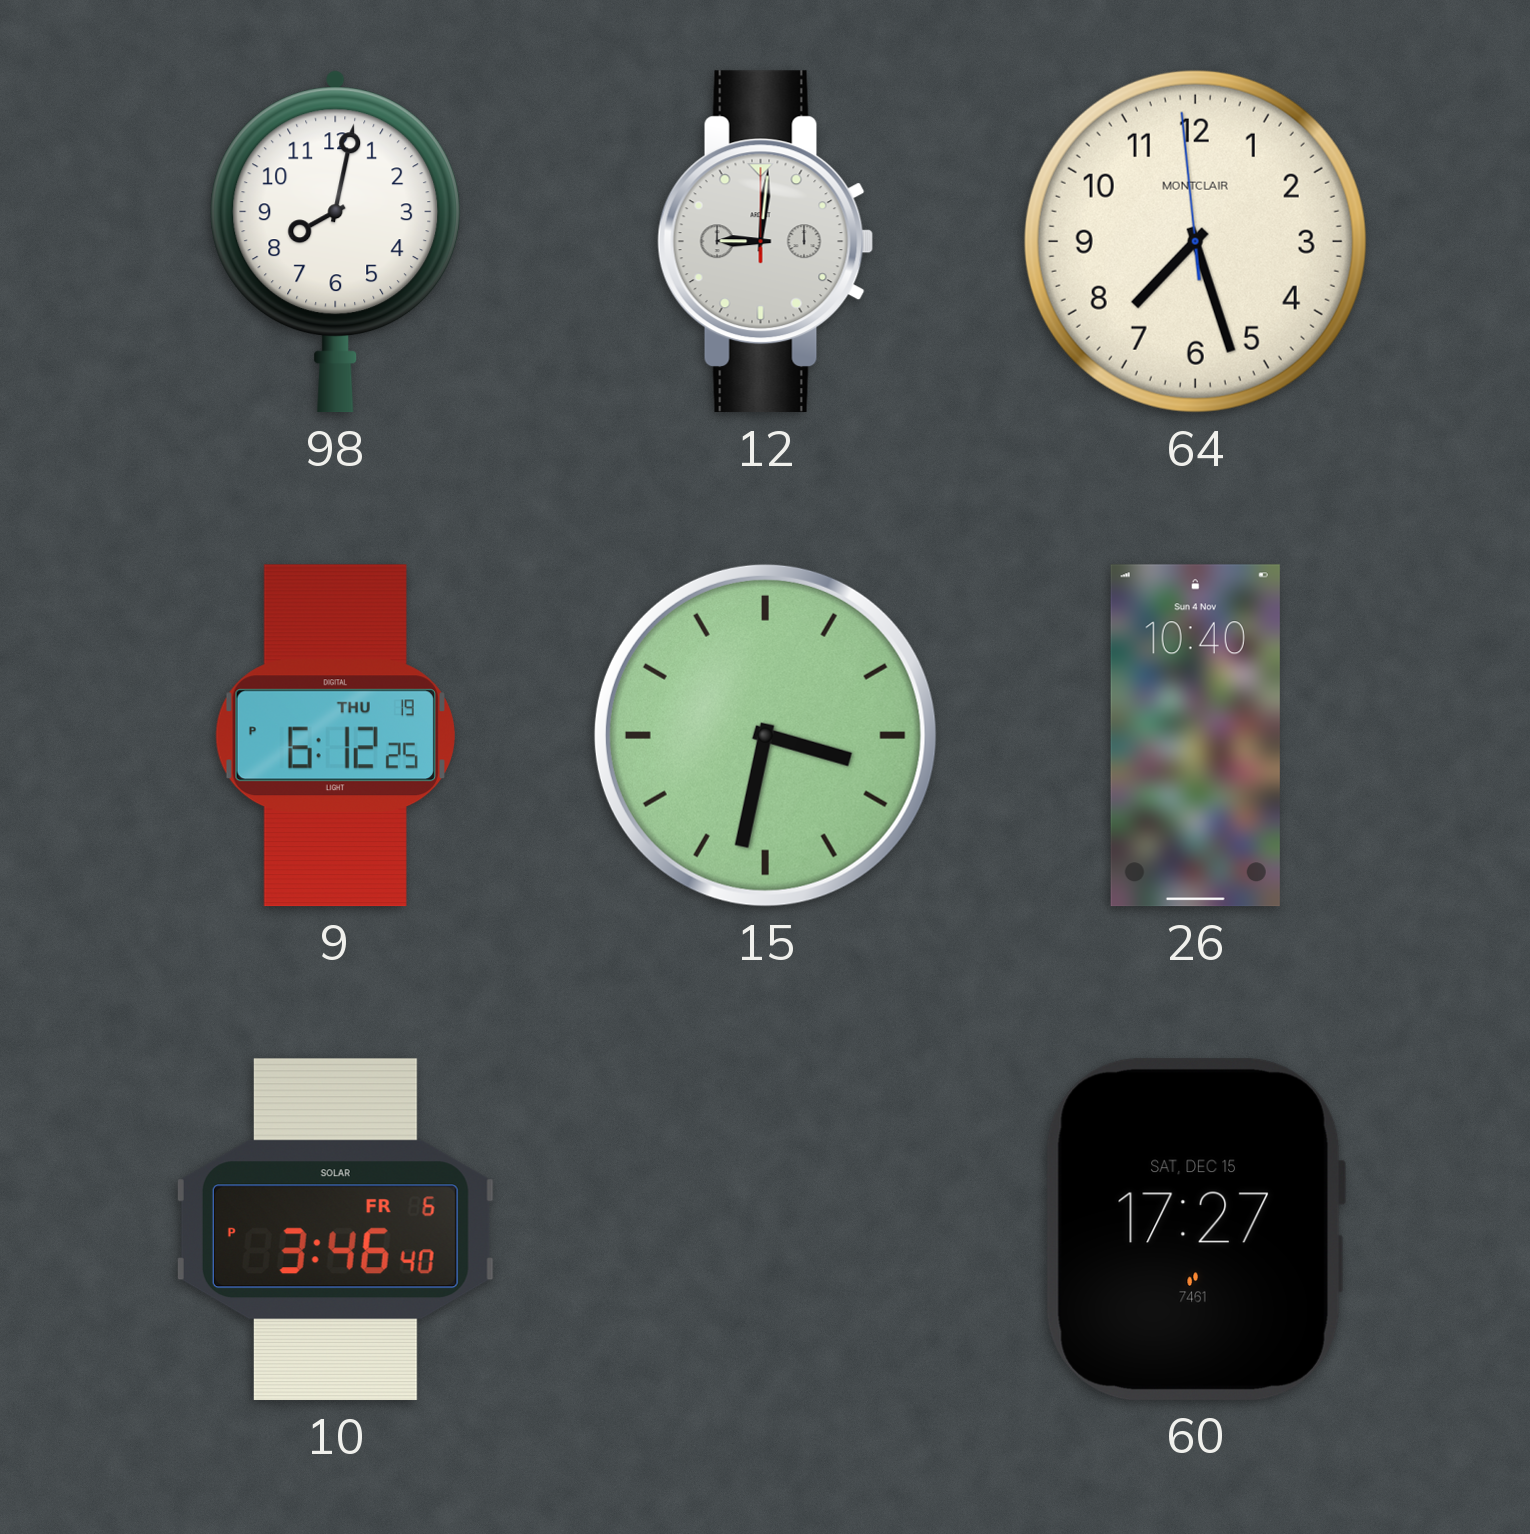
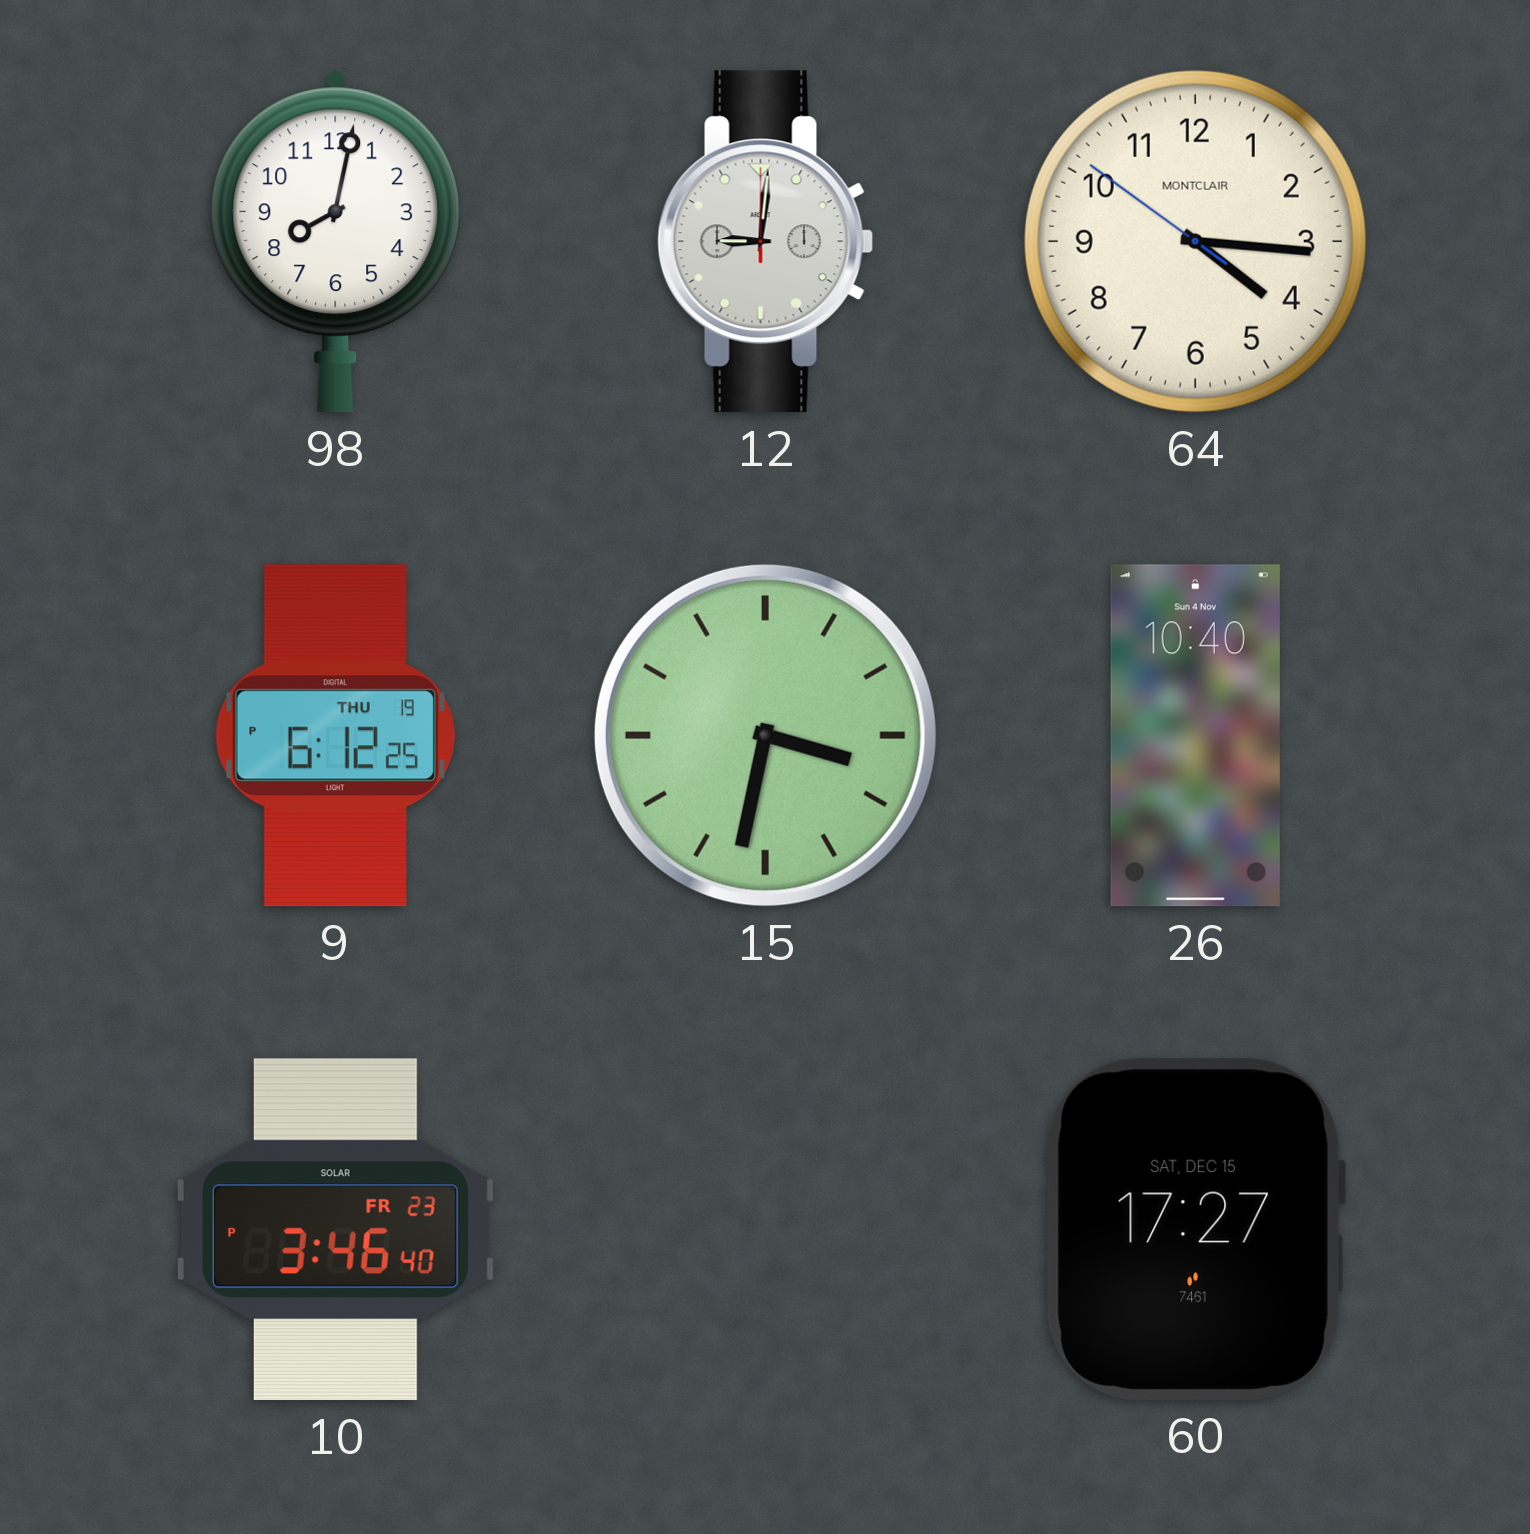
64: 7:26 -> 4:15 (1195, 241)
10 date: FR 6 -> FR 23 (335, 1230)
